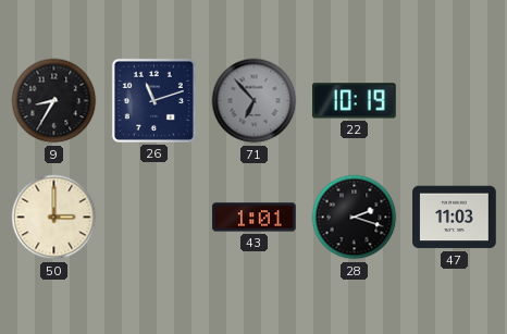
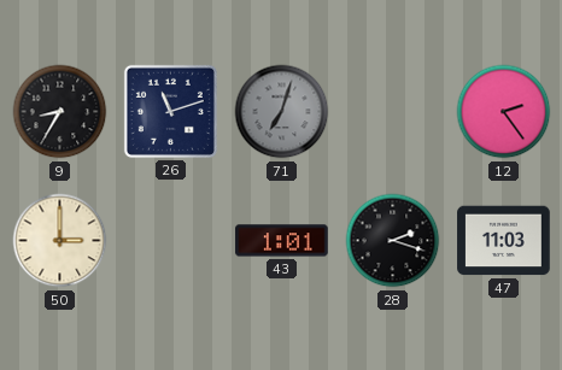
71: 6:53 -> 7:03 (282, 112)
22: 10:19 -> none (354, 101)
12: none -> 2:24 (504, 112)
